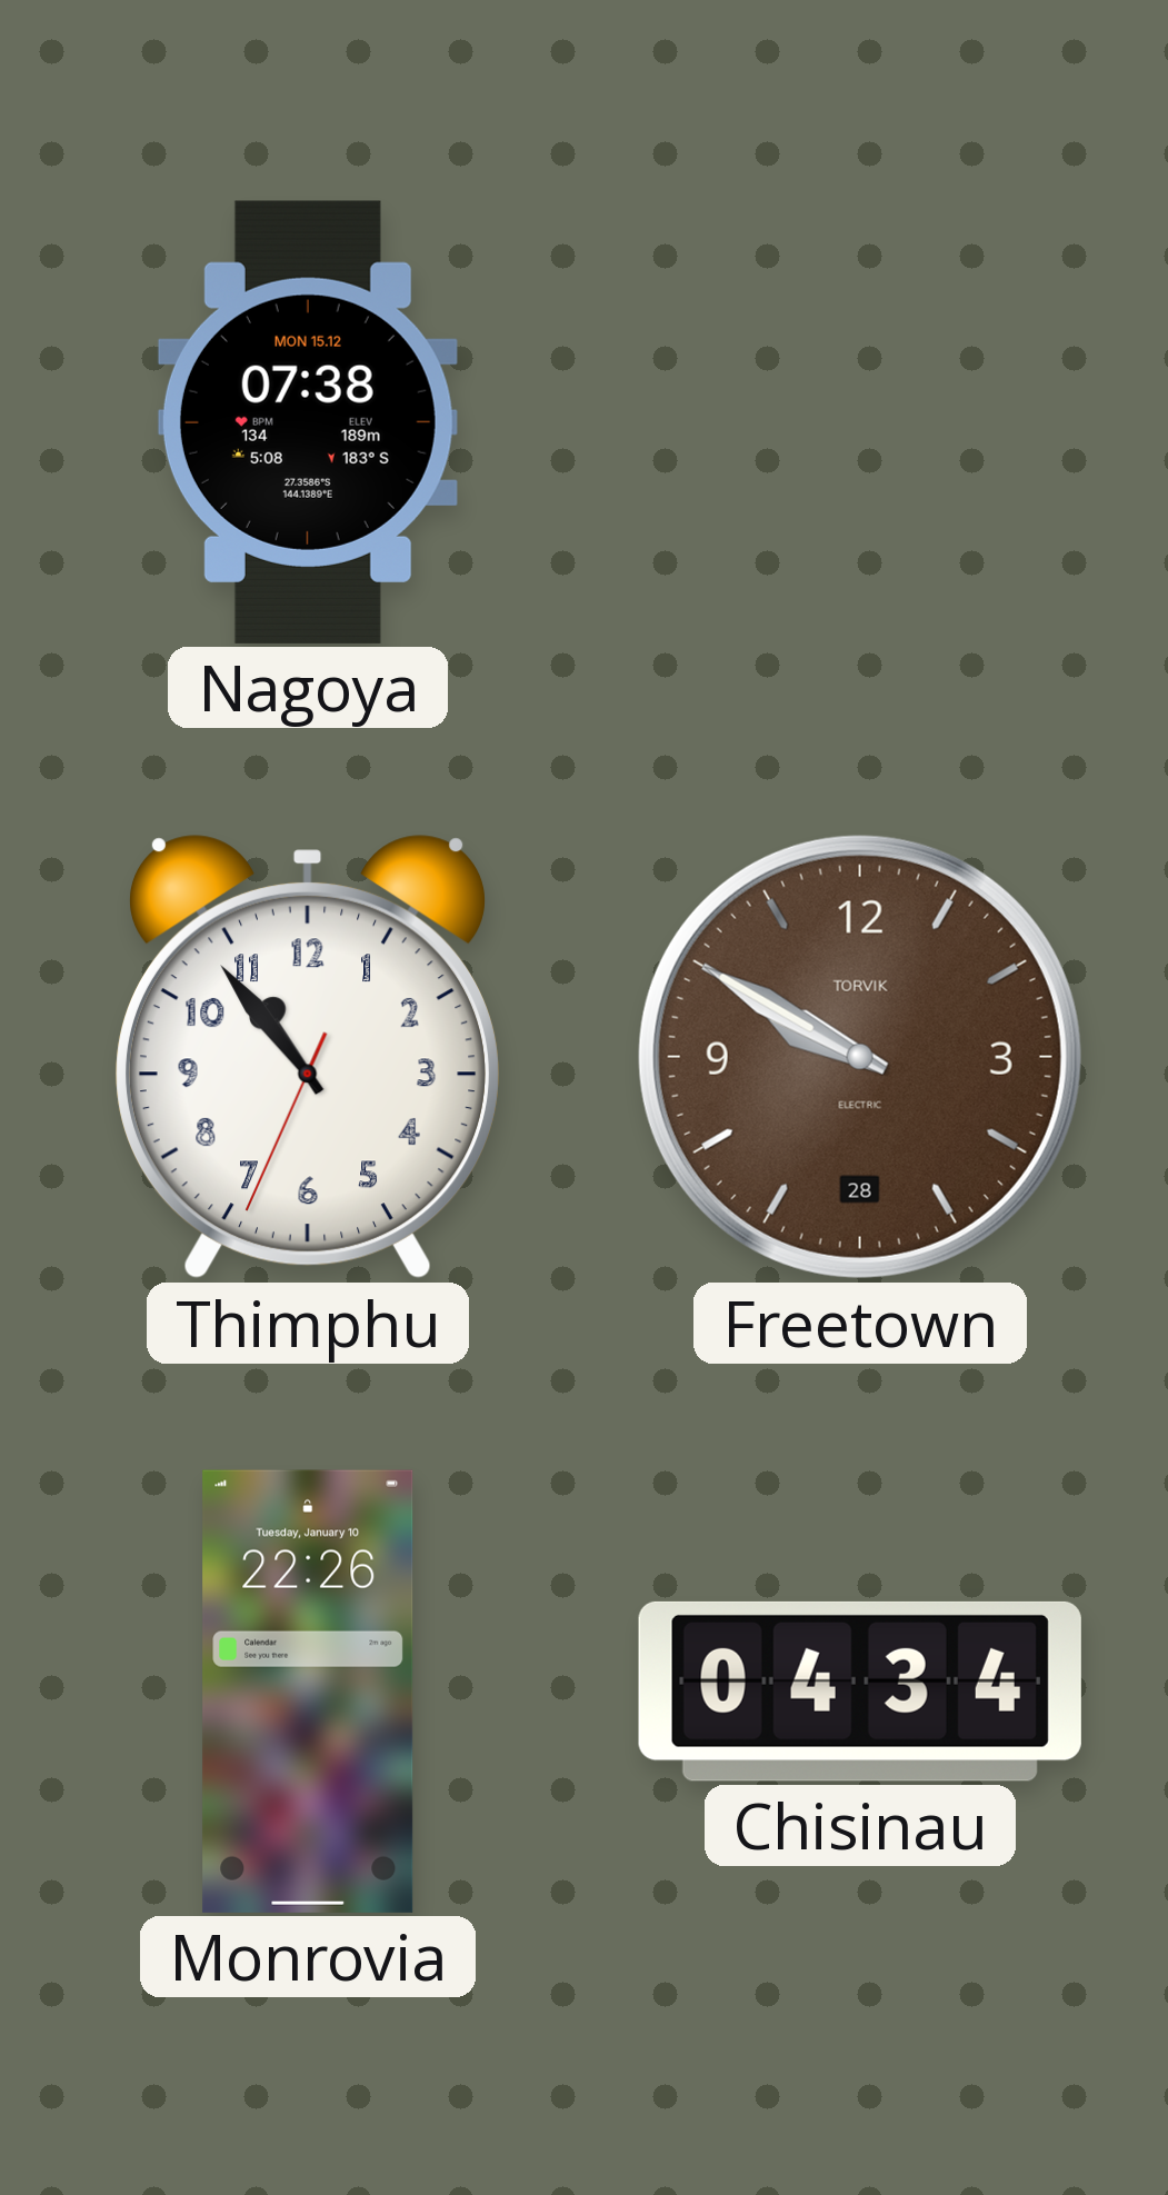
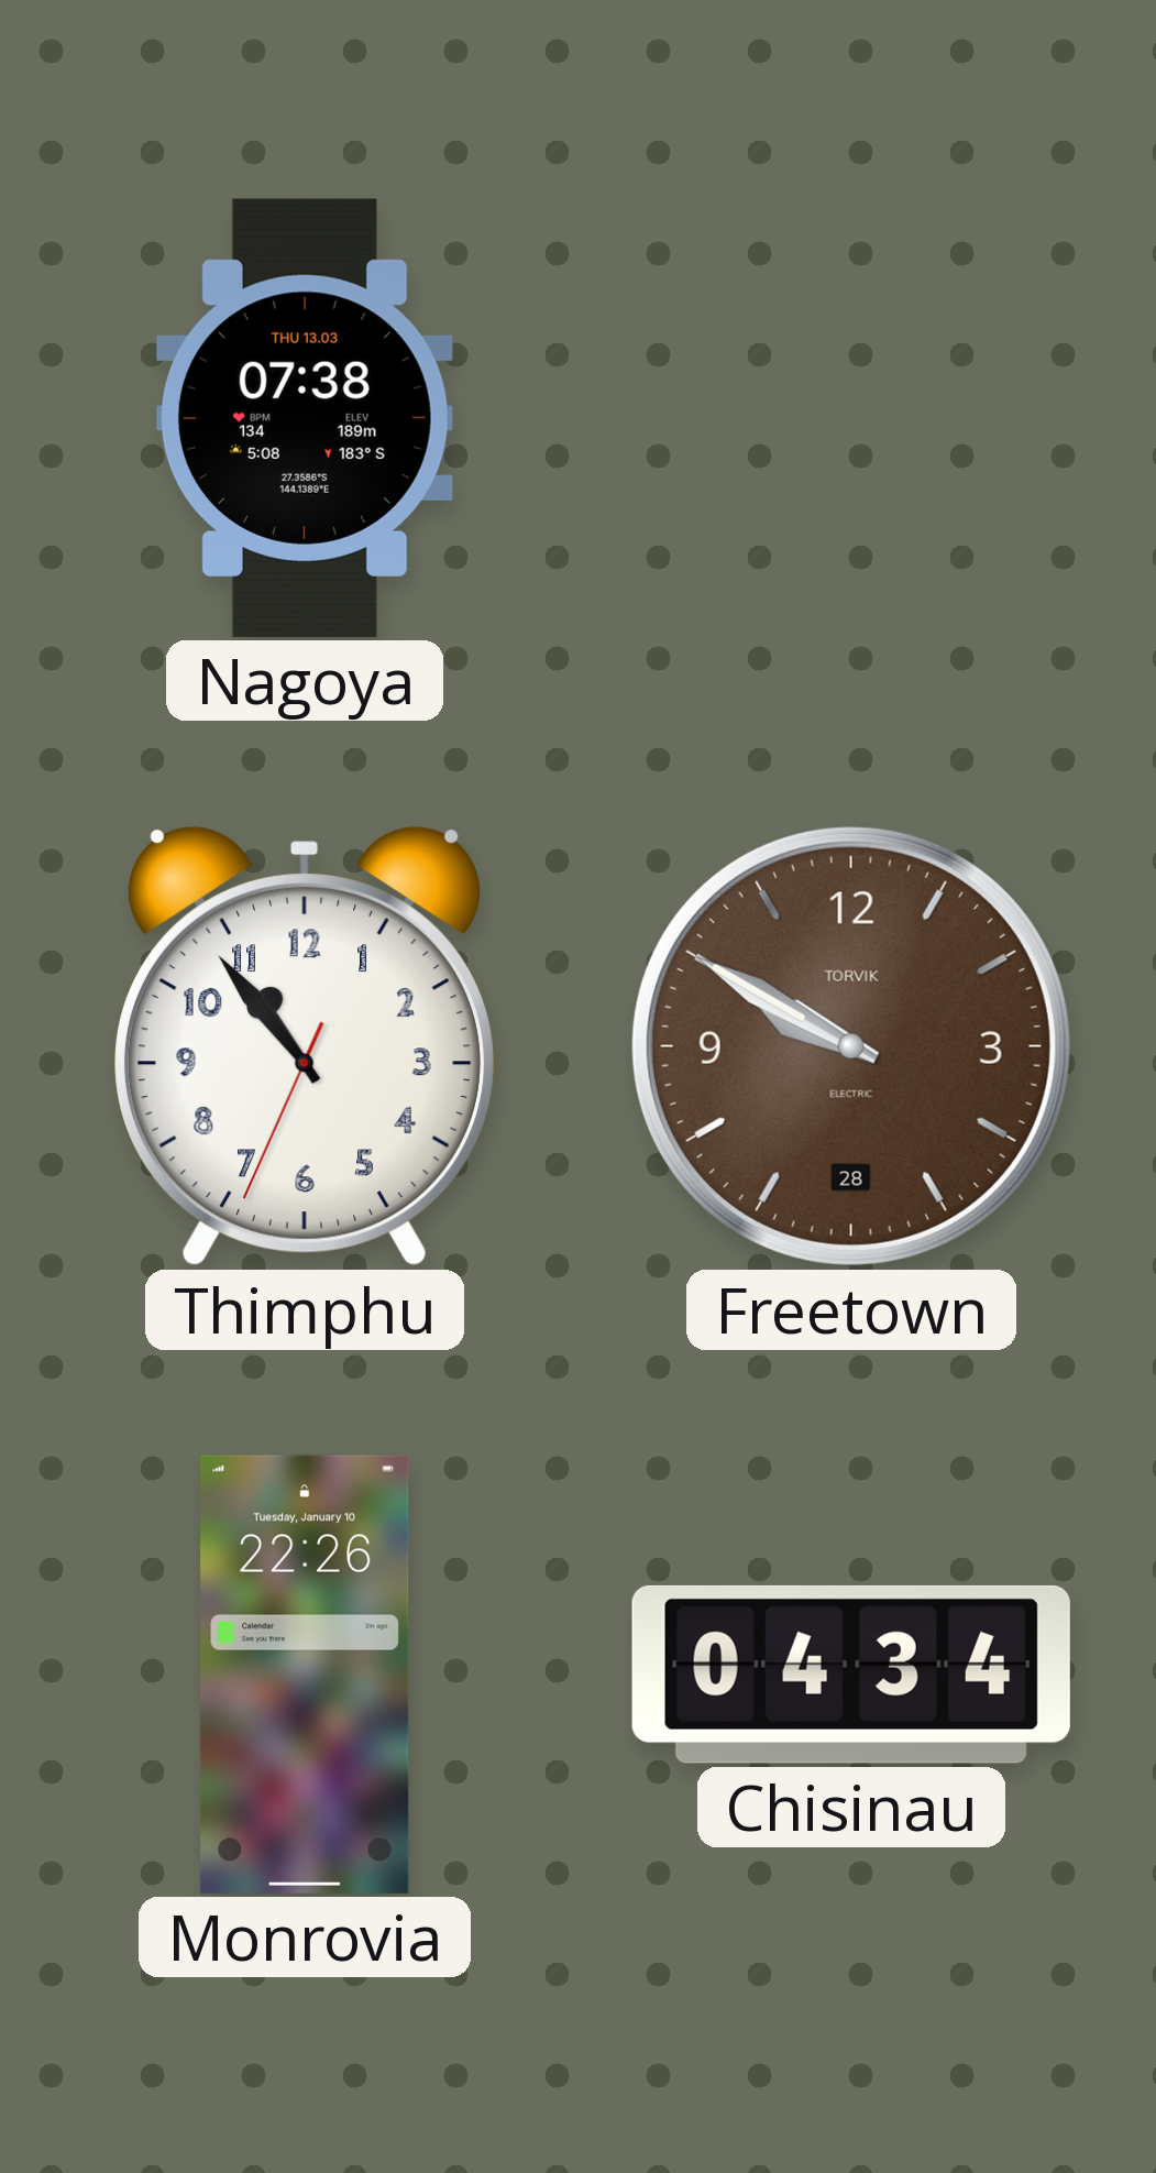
Nagoya date: MON 15.12 -> THU 13.03 (305, 418)
